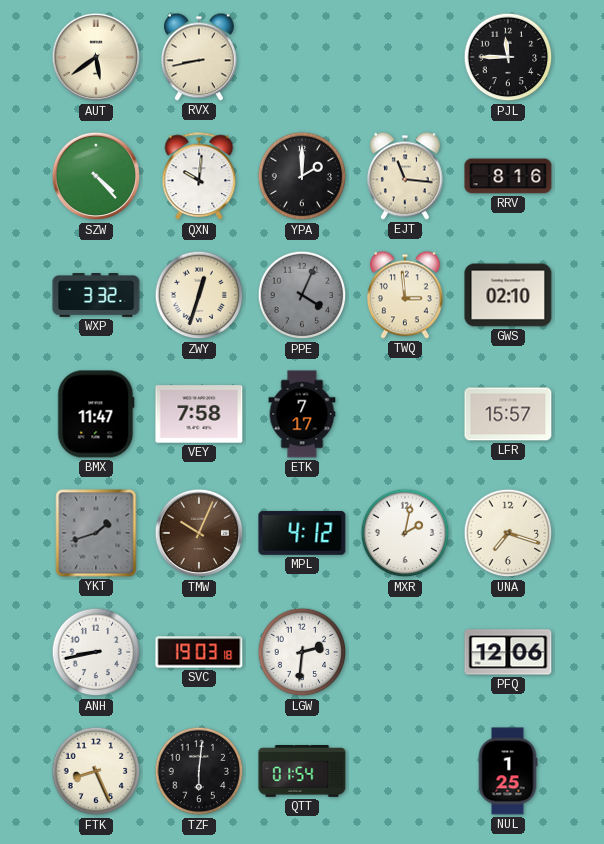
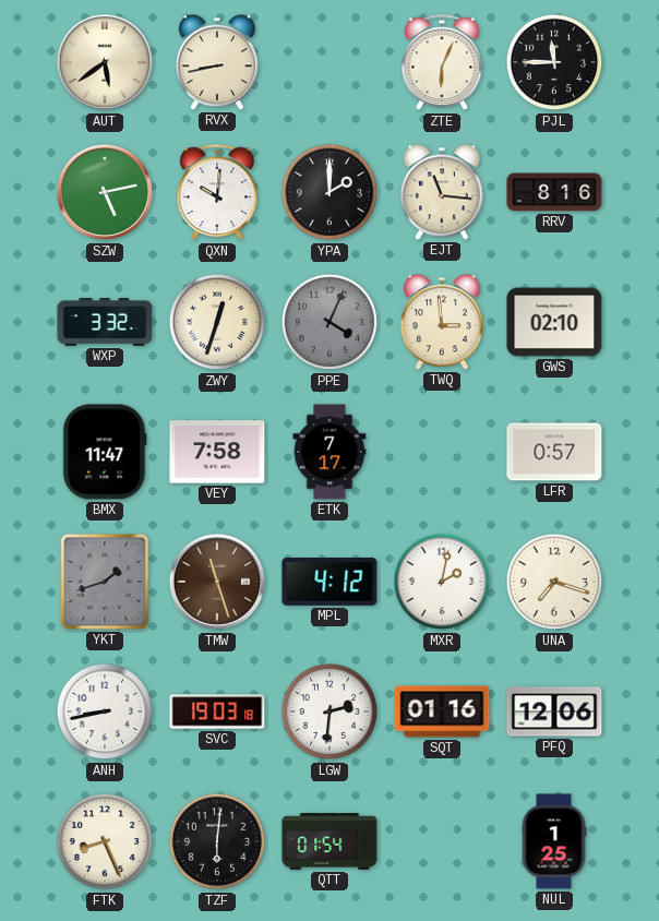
ZTE: none -> 6:04 (442, 63)
SZW: 4:23 -> 5:13 (105, 192)
LFR: 15:57 -> 0:57 (554, 452)
TMW: 10:04 -> 11:27 (217, 582)
SQT: none -> 01:16 (442, 711)
